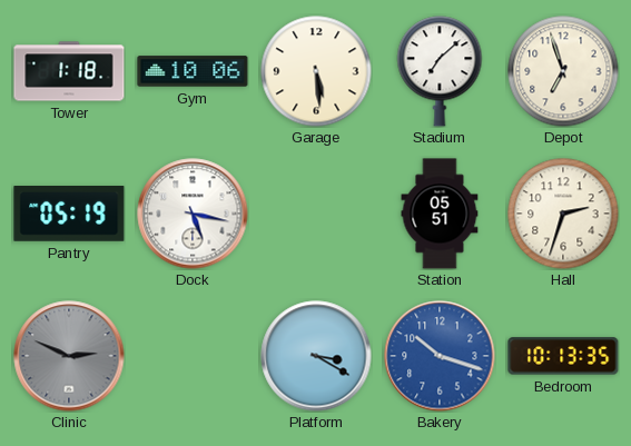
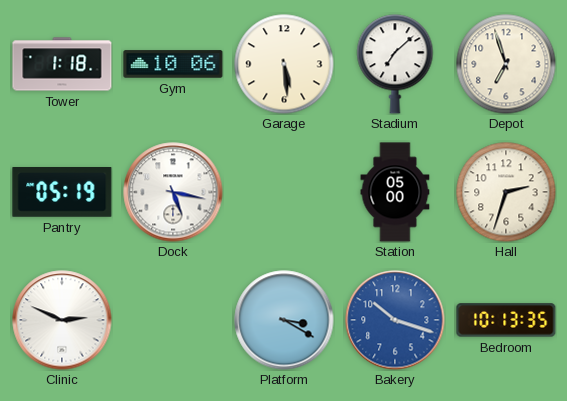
Station: 05:51 -> 05:00 (395, 192)
Clinic dial: grey -> white (62, 320)
